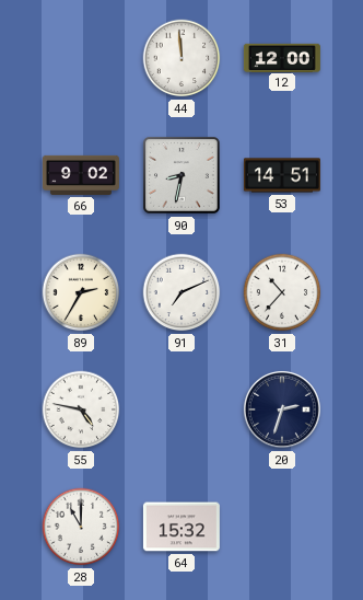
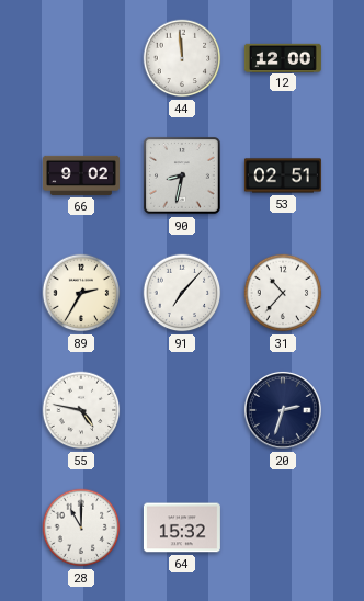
53: 14:51 -> 02:51 (283, 175)
91: 7:11 -> 7:07 (182, 293)
